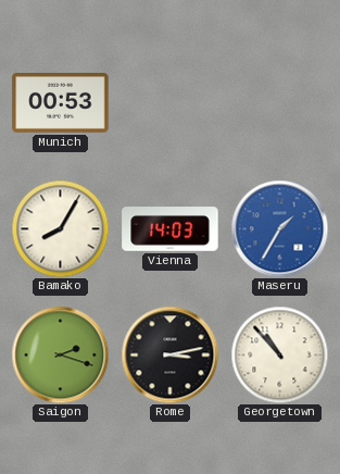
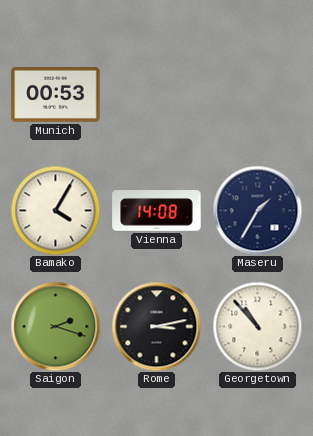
Bamako: 8:05 -> 4:05 (55, 210)
Vienna: 14:03 -> 14:08 (157, 211)
Maseru dial: blue -> navy (257, 210)
